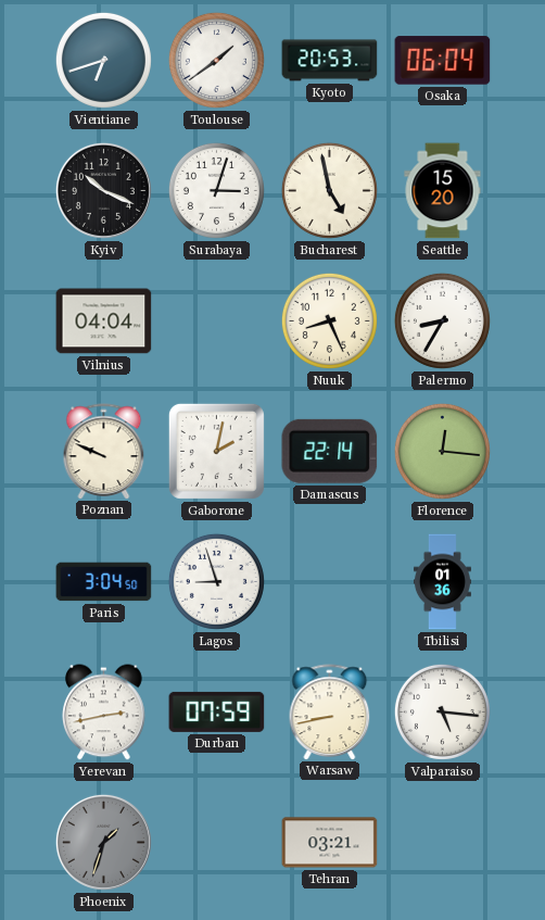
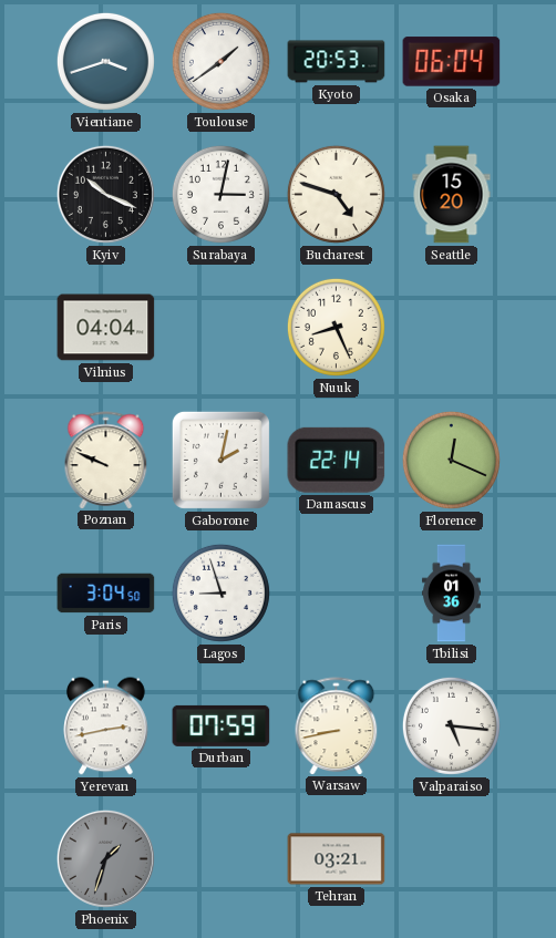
Vientiane: 6:42 -> 3:42 (105, 61)
Surabaya: 3:03 -> 3:02 (220, 194)
Bucharest: 4:58 -> 4:48 (336, 194)
Palermo: 8:35 -> none (442, 320)
Florence: 12:16 -> 12:19 (451, 460)
